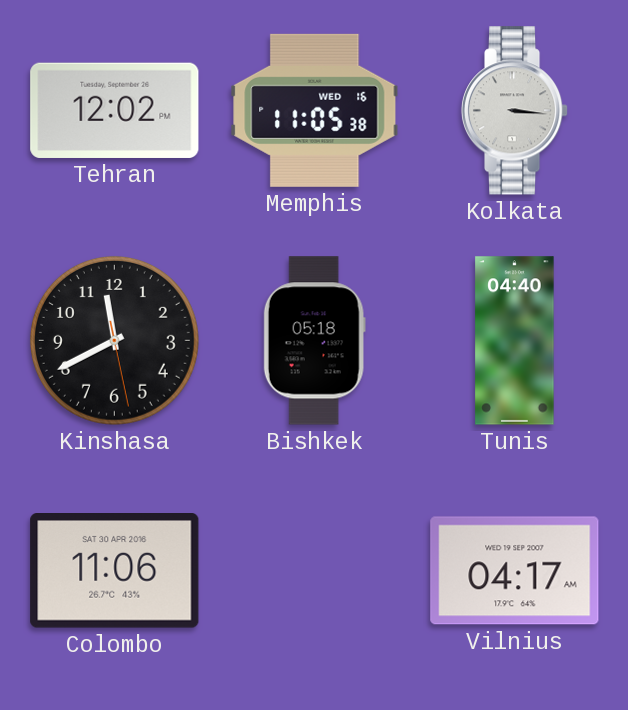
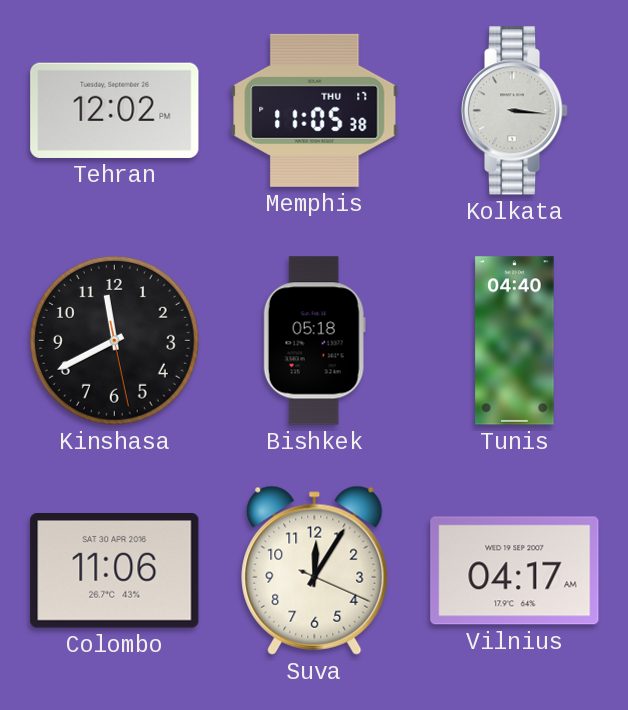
Memphis date: WED 16 -> THU 17 (315, 110)
Suva: none -> 12:05 (315, 570)
